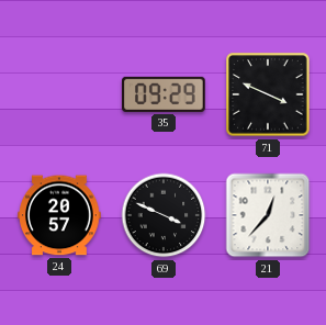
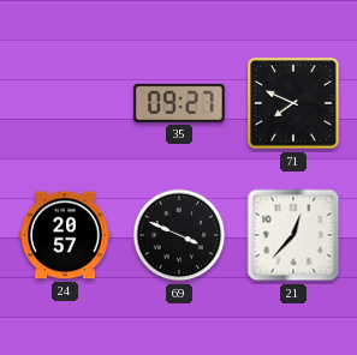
35: 09:29 -> 09:27 (180, 103)
71: 3:49 -> 7:49 (293, 103)
